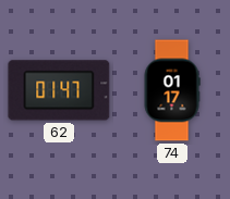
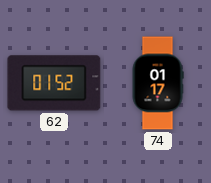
62: 01:47 -> 01:52 (54, 83)
